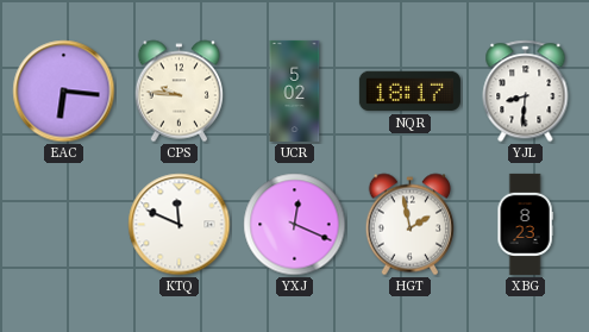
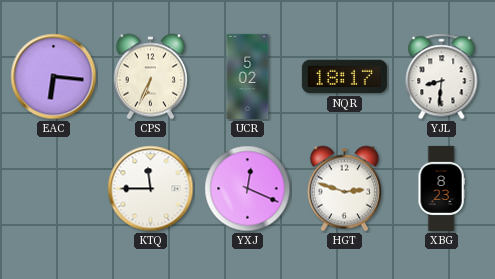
CPS: 9:46 -> 6:34 (151, 77)
KTQ: 11:49 -> 11:45 (151, 189)
HGT: 1:58 -> 2:48 (345, 189)
